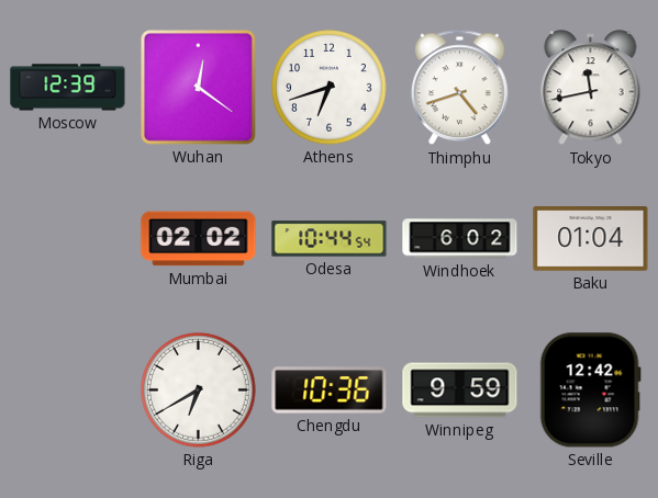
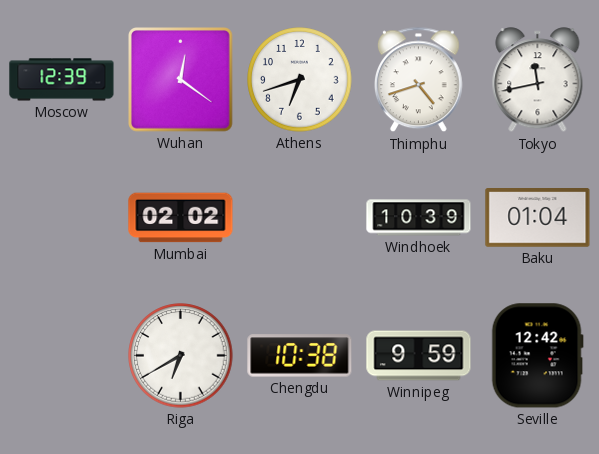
Odesa: 10:44 -> none (330, 239)
Windhoek: 6:02 -> 10:39 (419, 218)
Chengdu: 10:36 -> 10:38 (300, 356)
